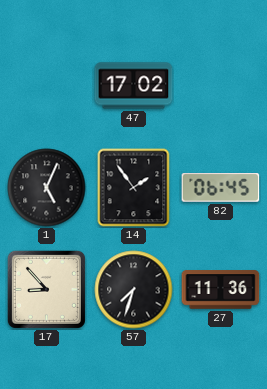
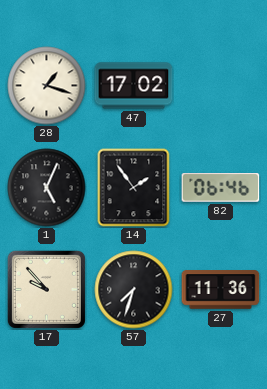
28: none -> 1:18 (47, 86)
82: 06:45 -> 06:46 (221, 188)
17: 8:53 -> 9:53 (46, 289)
